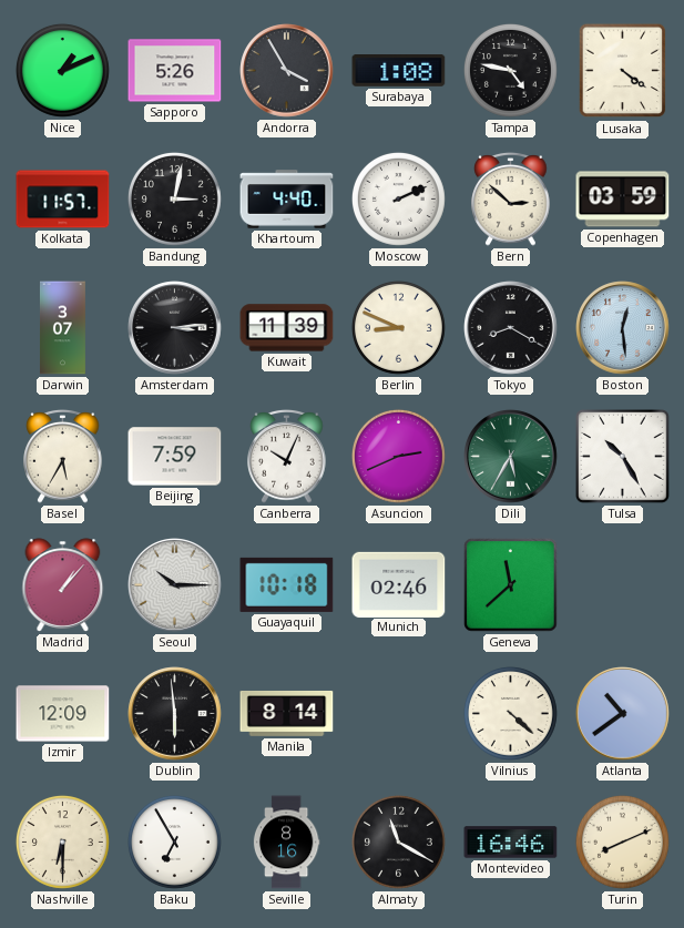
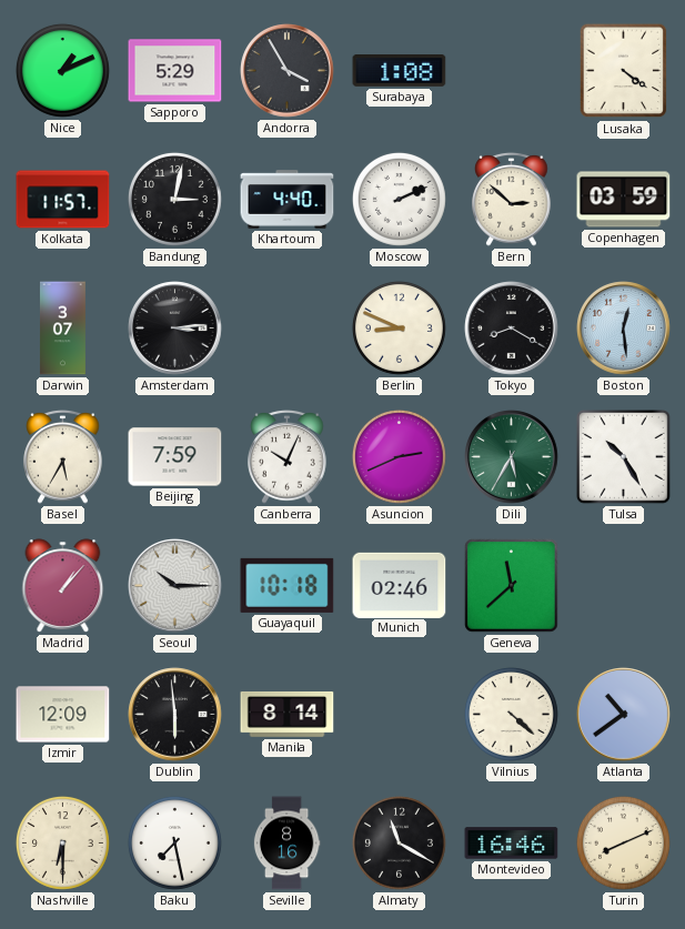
Sapporo: 5:26 -> 5:29 (175, 71)
Tampa: 4:47 -> none (510, 70)
Kuwait: 11:39 -> none (287, 328)
Baku: 6:55 -> 7:28 (174, 842)
